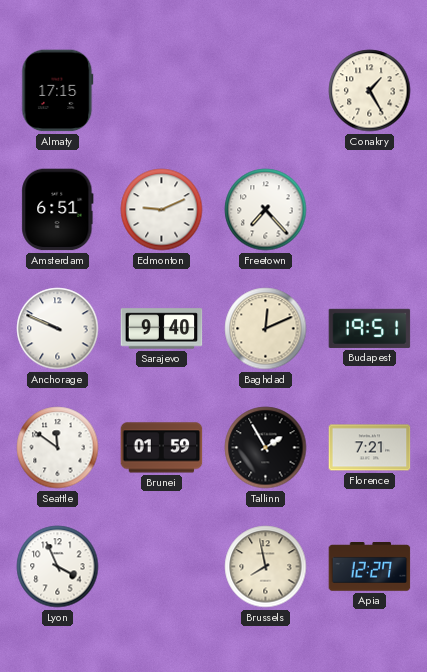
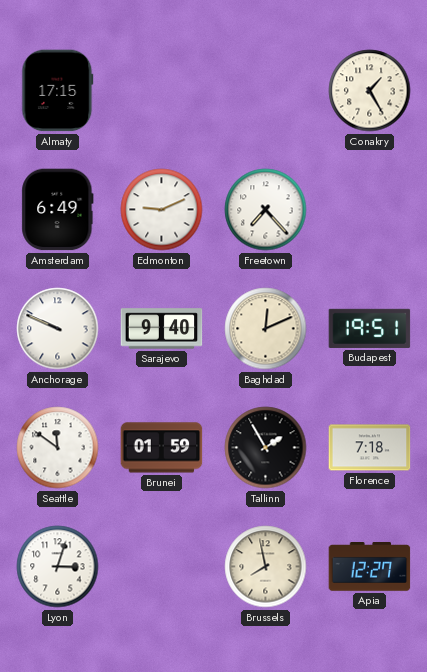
Amsterdam: 6:51 -> 6:49 (58, 210)
Florence: 7:21 -> 7:18 (370, 448)
Lyon: 3:56 -> 3:03 (58, 567)
